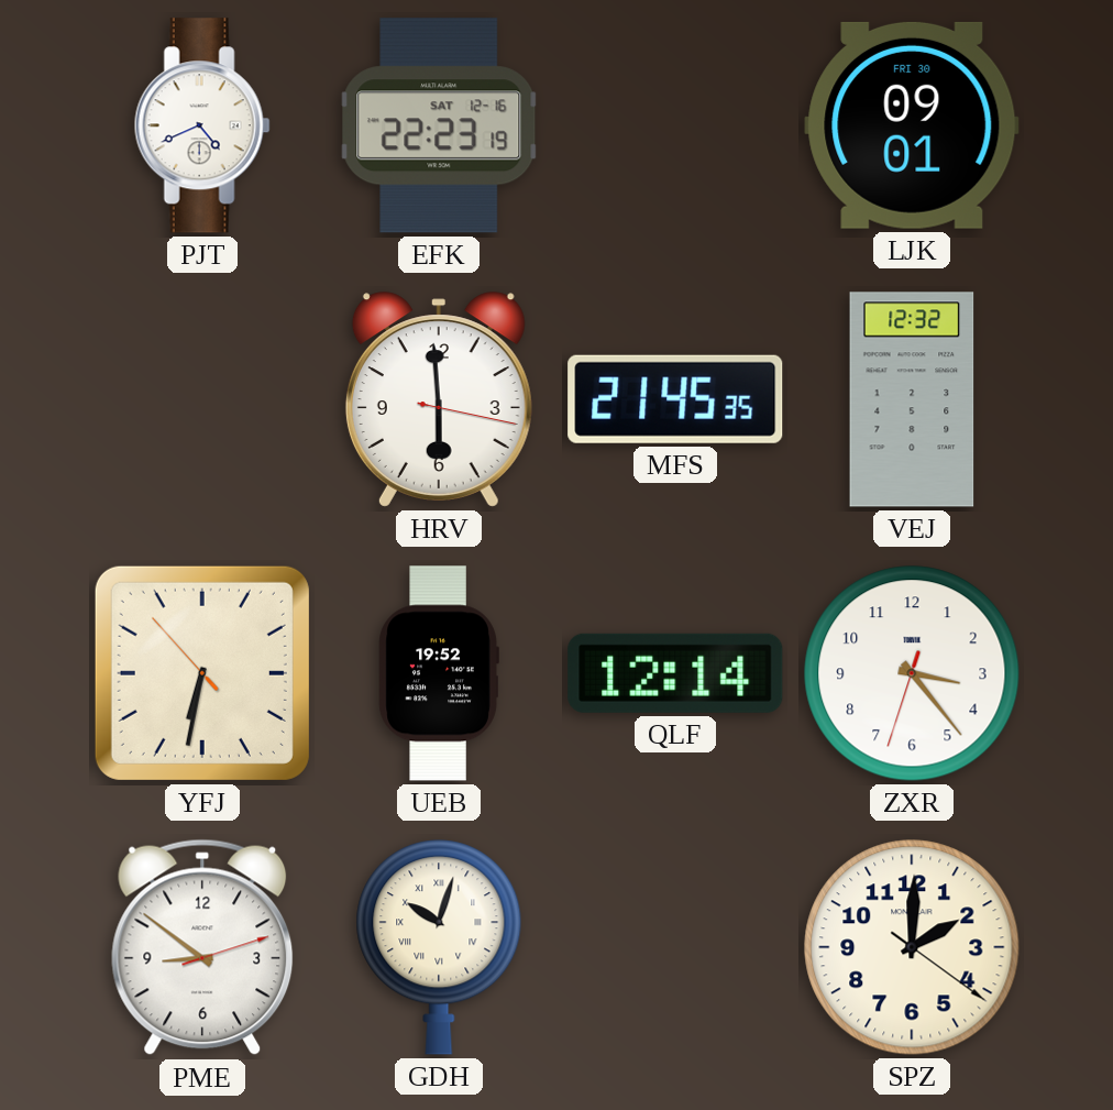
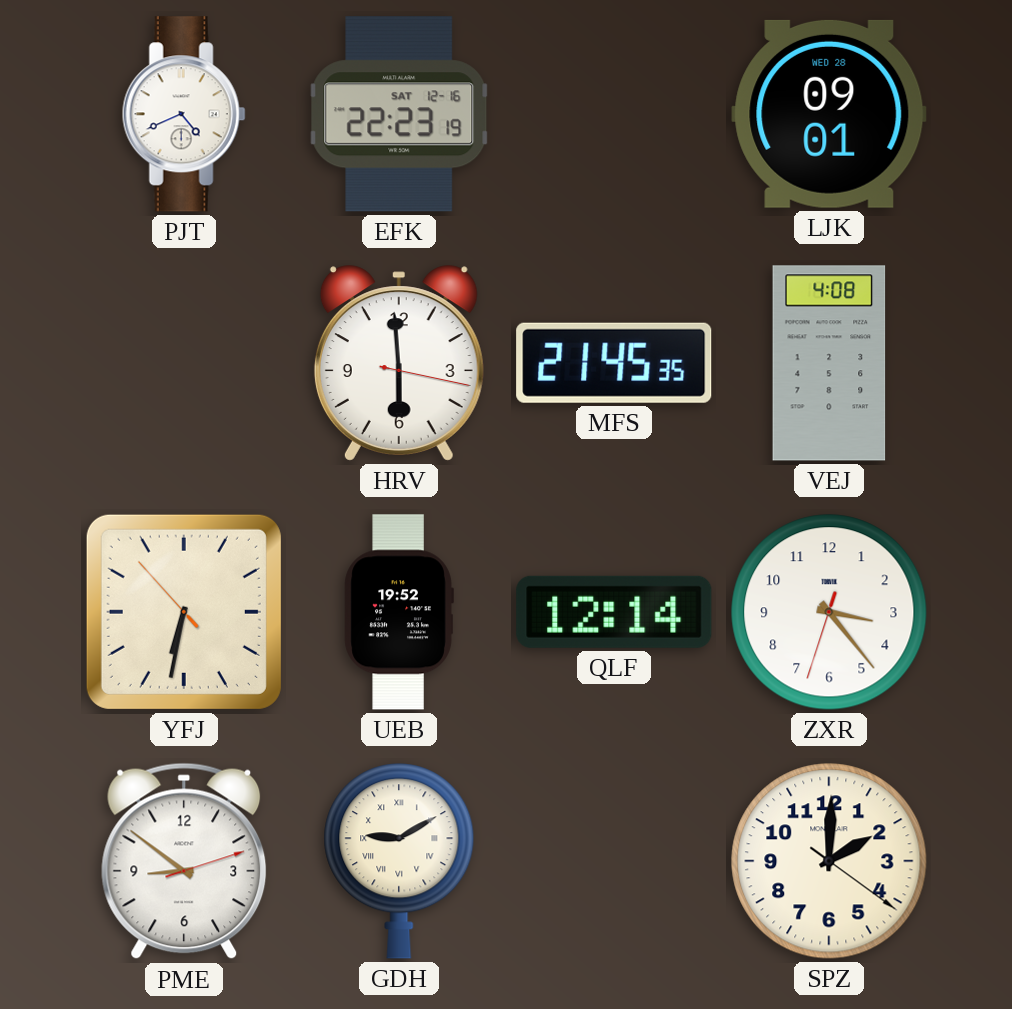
LJK date: FRI 30 -> WED 28 (829, 114)
VEJ: 12:32 -> 4:08 (829, 363)
GDH: 10:03 -> 9:10 (399, 861)
